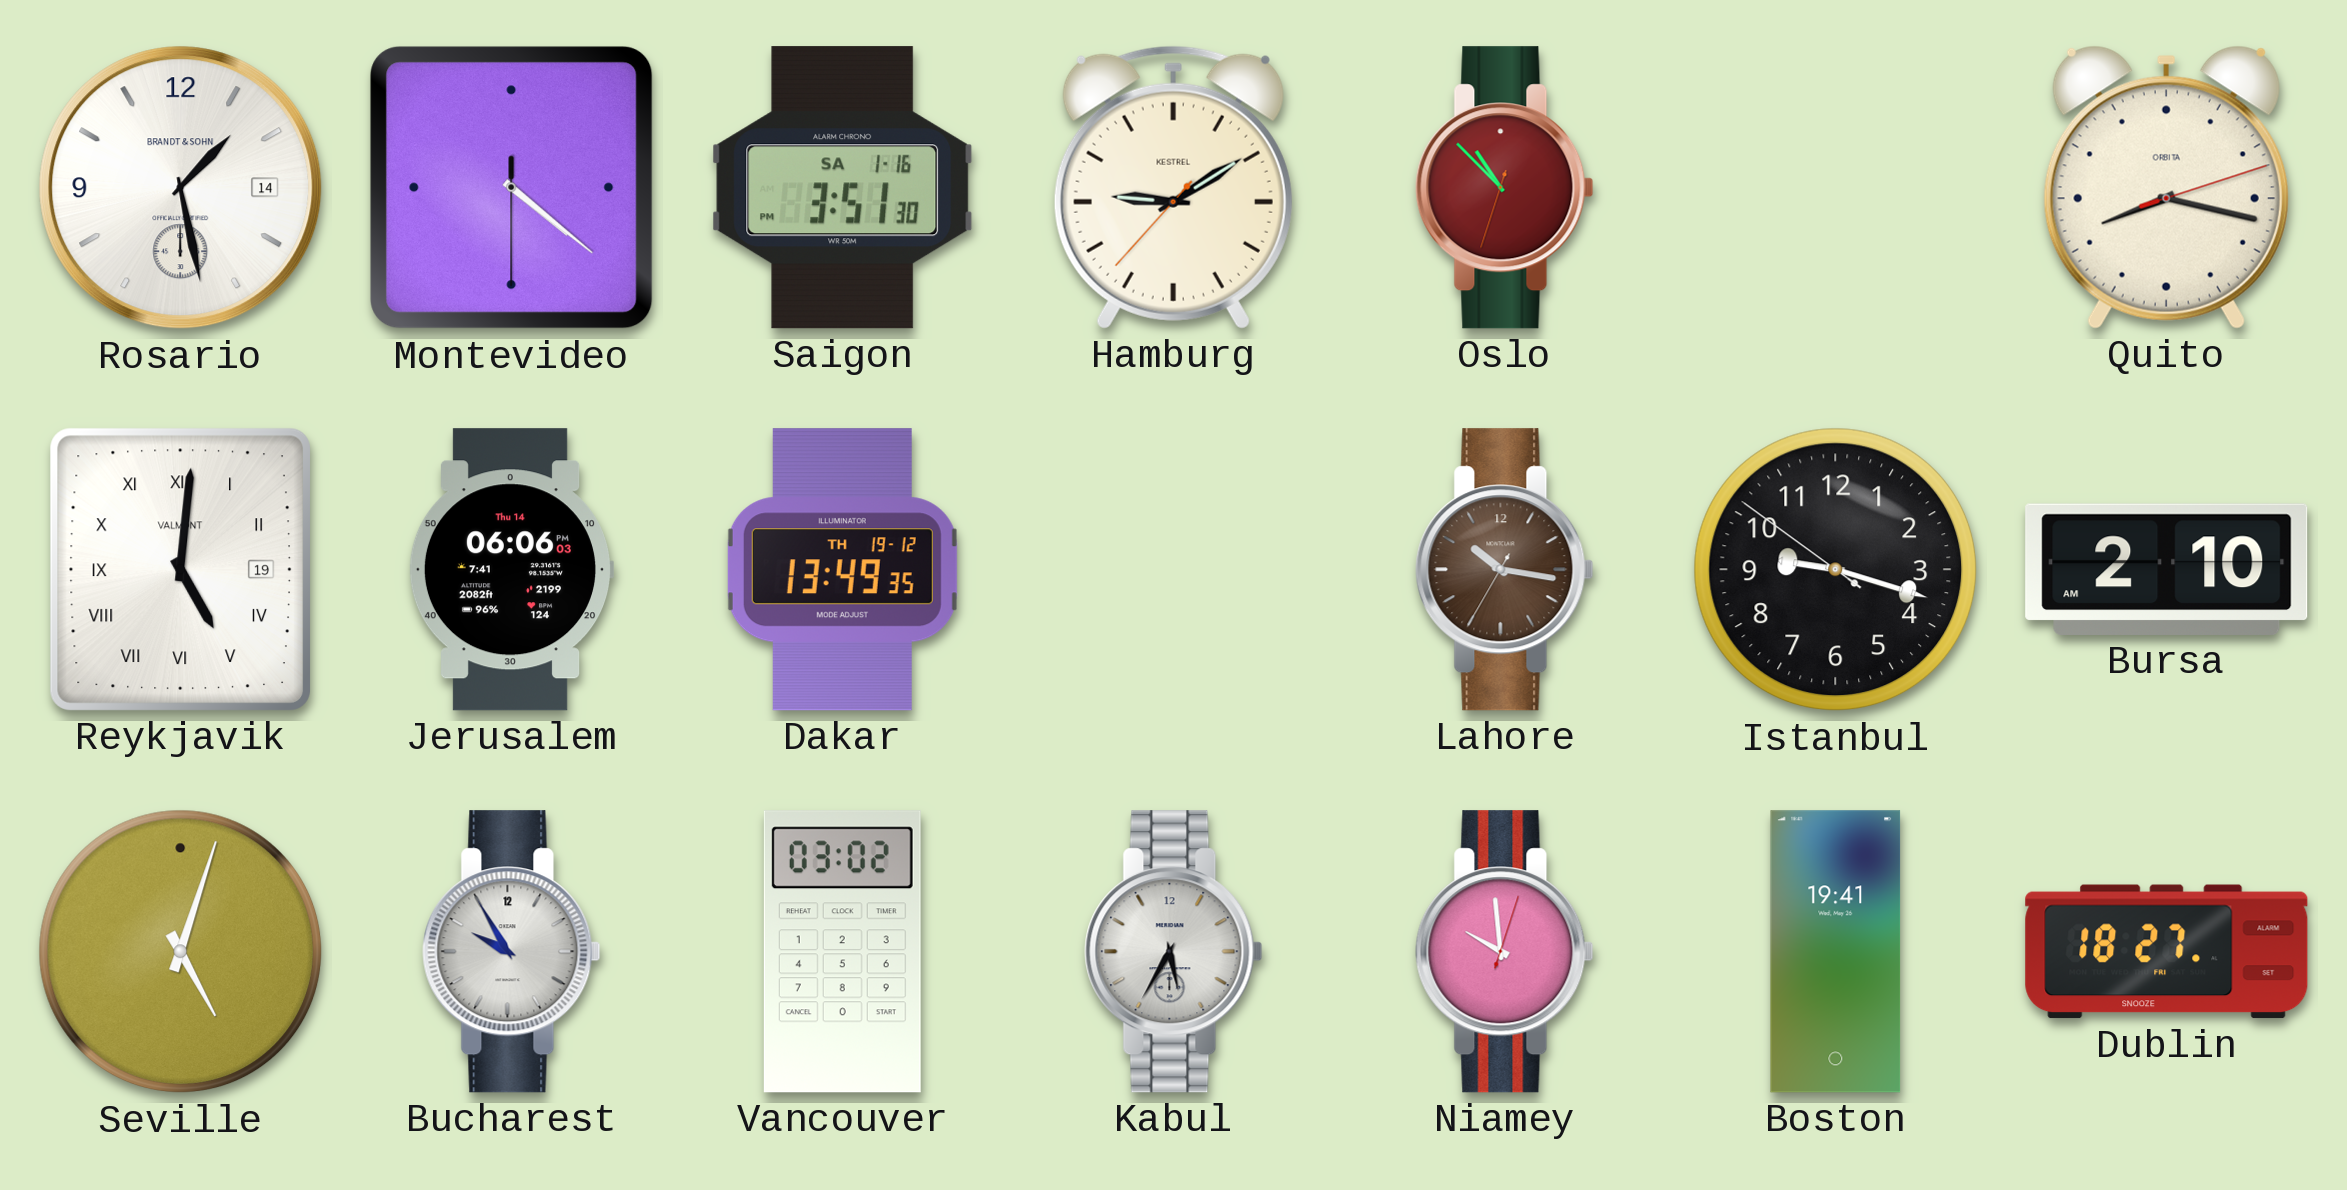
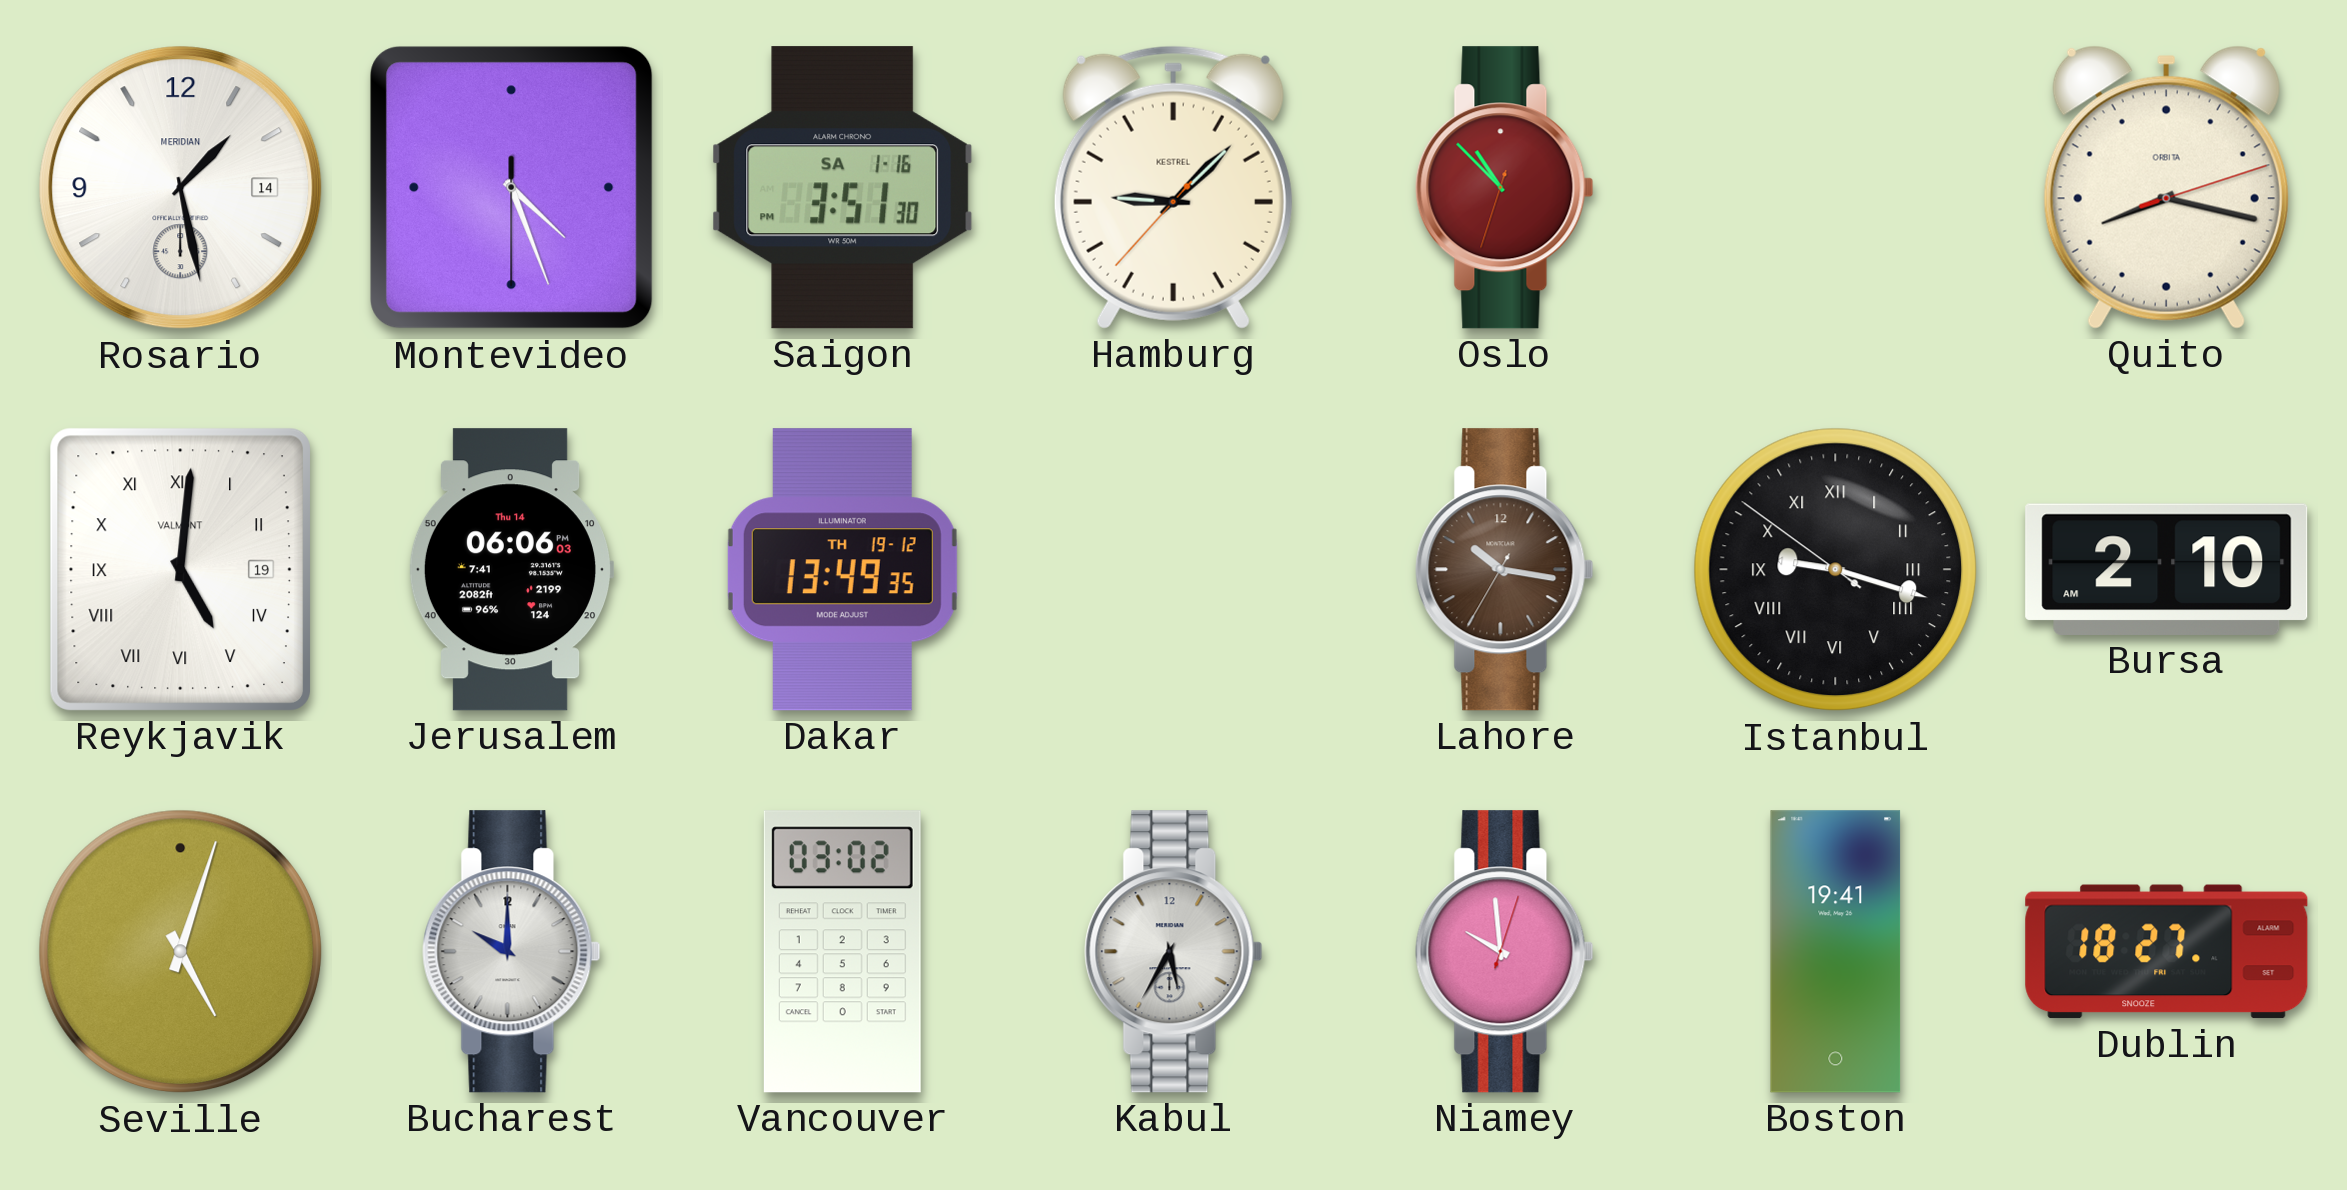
Rosario brand: BRANDT & SOHN -> MERIDIAN (181, 188)
Montevideo: 4:21 -> 4:26 (512, 188)
Hamburg: 9:09 -> 9:07 (1173, 187)
Istanbul numerals: Arabic -> Roman (1836, 570)
Bucharest: 9:55 -> 10:00 (512, 952)
